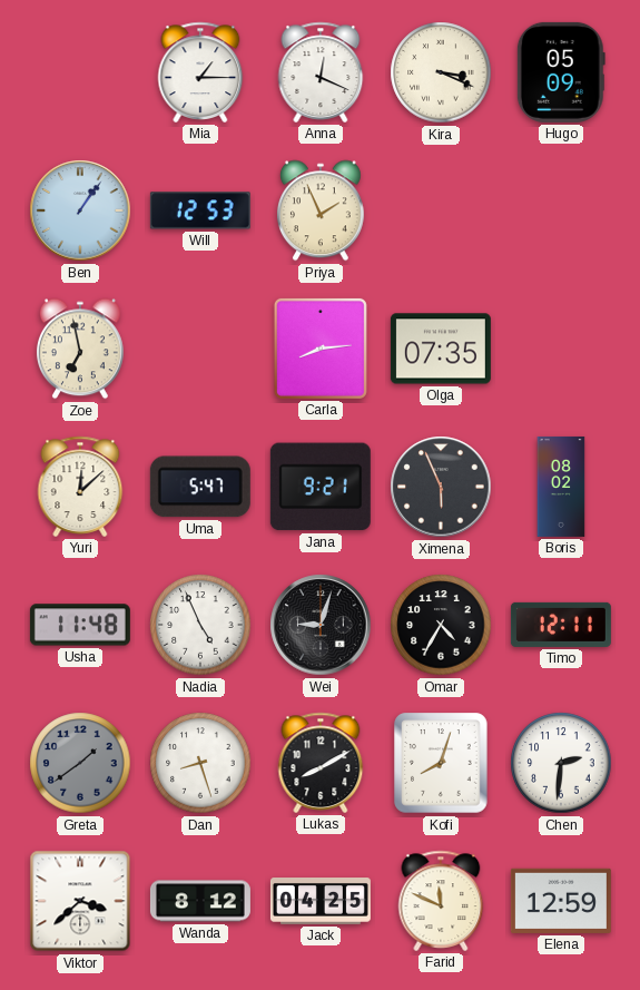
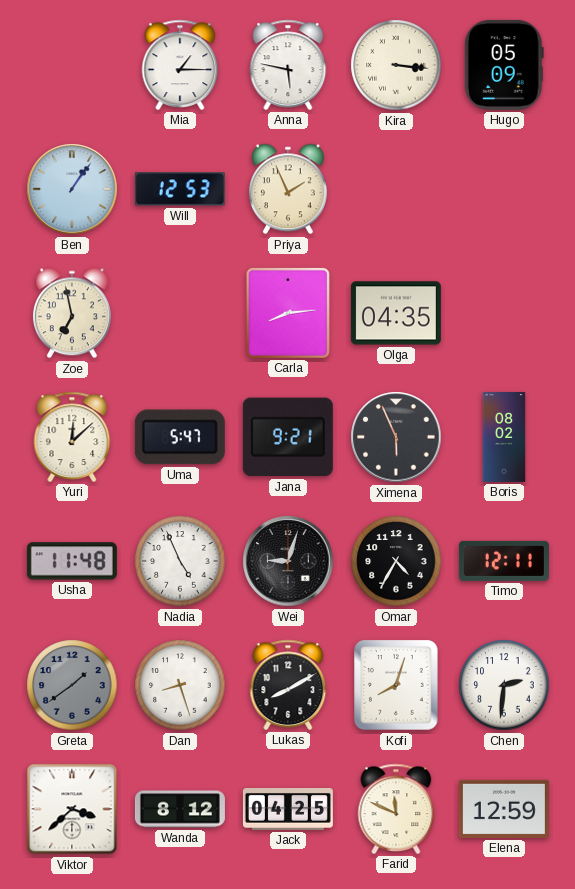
Anna: 12:19 -> 5:47 (288, 65)
Kira: 3:19 -> 3:16 (396, 65)
Olga: 07:35 -> 04:35 (396, 313)
